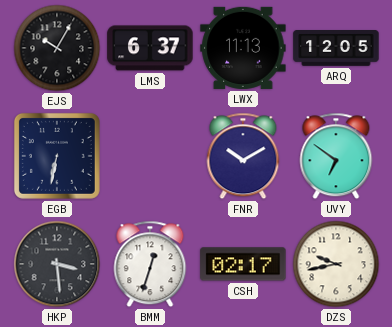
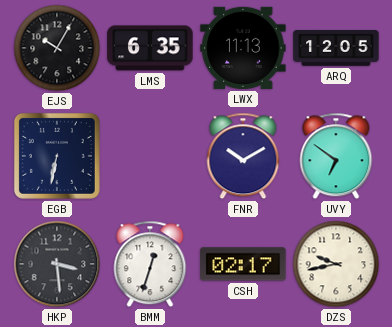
LMS: 6:37 -> 6:35 (150, 48)
